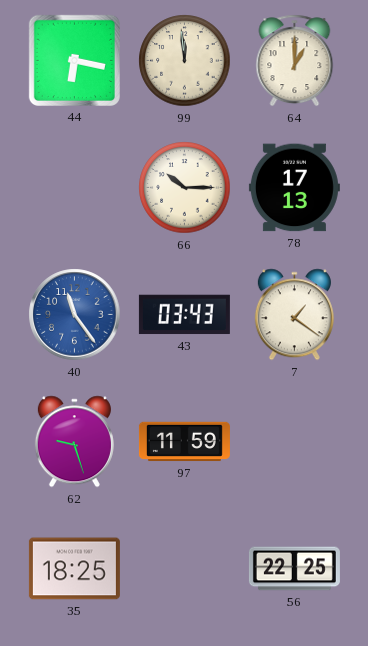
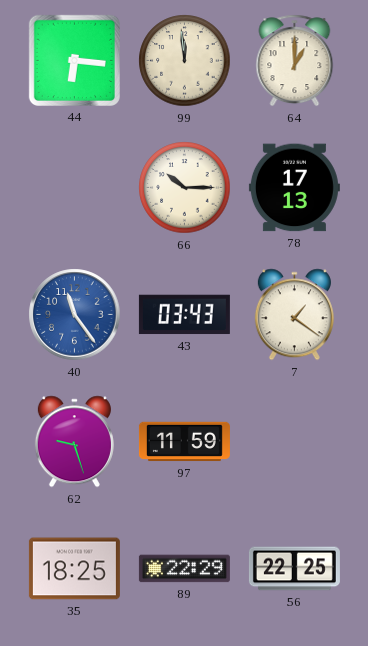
44: 6:17 -> 6:16 (74, 60)
89: none -> 22:29 (184, 569)
